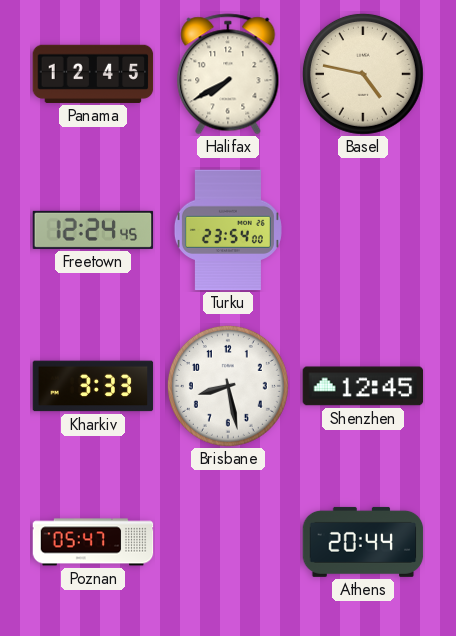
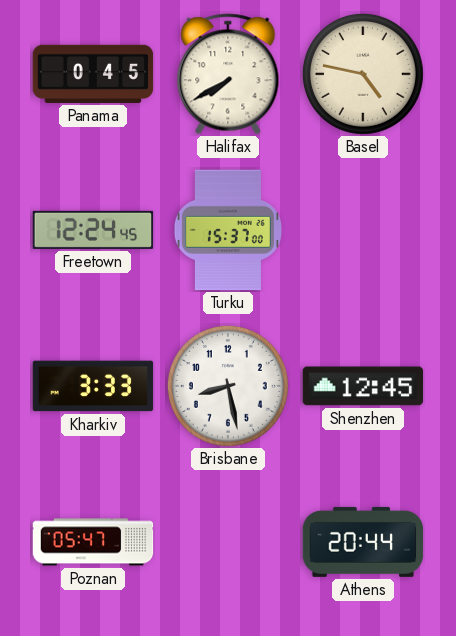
Panama: 12:45 -> 0:45 (93, 74)
Turku: 23:54 -> 15:37 (228, 230)
